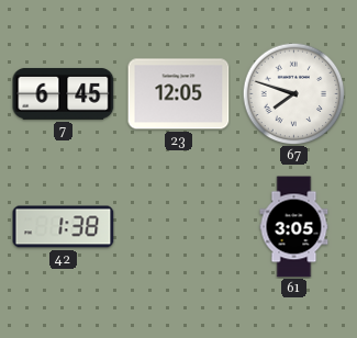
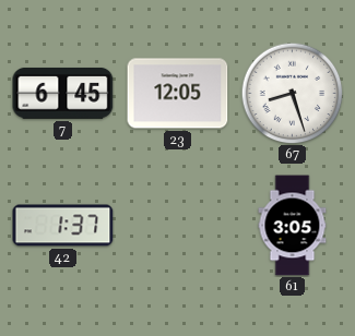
67: 7:48 -> 8:27 (292, 93)
42: 1:38 -> 1:37 (63, 226)
